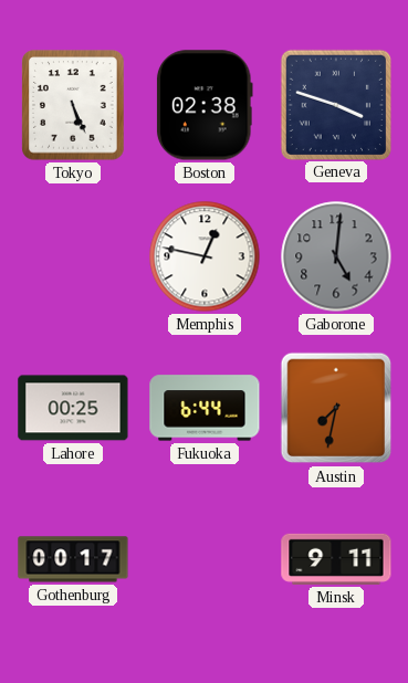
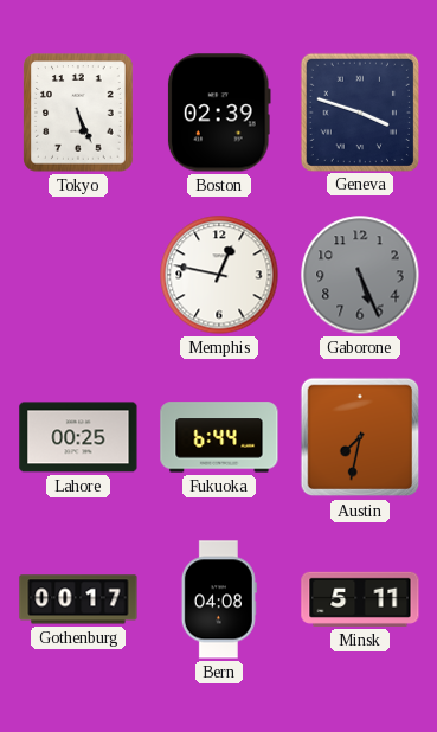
Boston: 02:38 -> 02:39 (219, 113)
Gaborone: 5:01 -> 5:26 (360, 275)
Bern: none -> 04:08 (219, 599)
Minsk: 9:11 -> 5:11 (360, 599)
